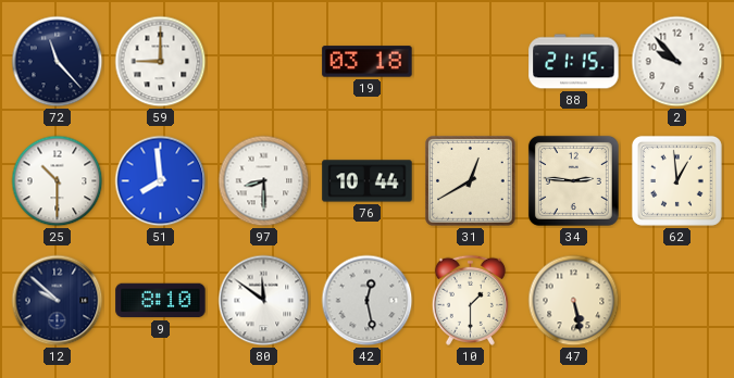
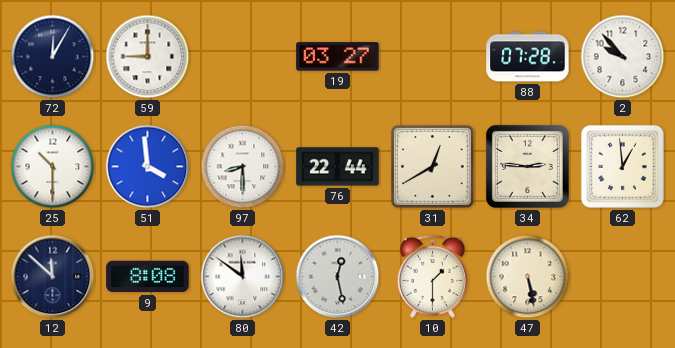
72: 11:23 -> 12:05 (53, 57)
19: 03:18 -> 03:27 (338, 57)
88: 21:15 -> 07:28 (528, 57)
51: 7:59 -> 3:59 (148, 167)
76: 10:44 -> 22:44 (338, 167)
12: 9:52 -> 11:52 (53, 277)
9: 8:10 -> 8:08 (148, 277)
